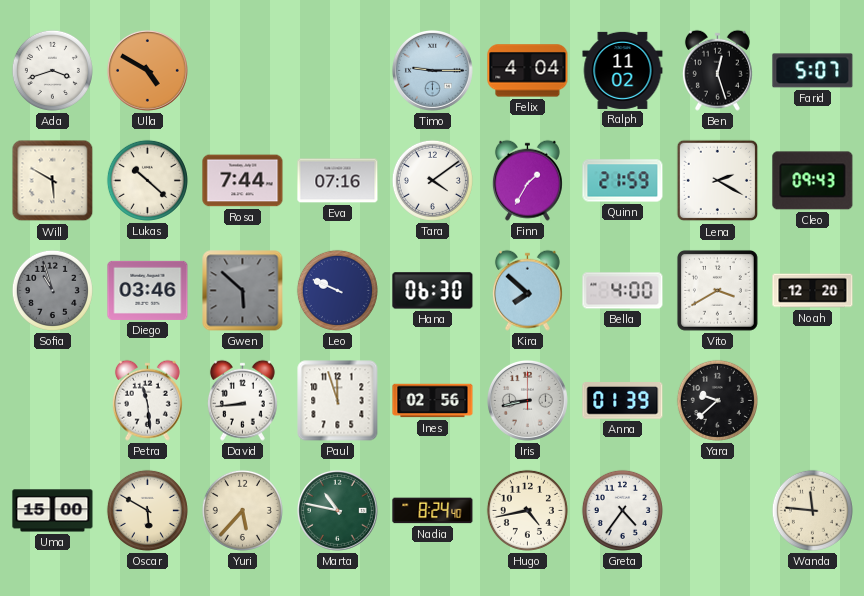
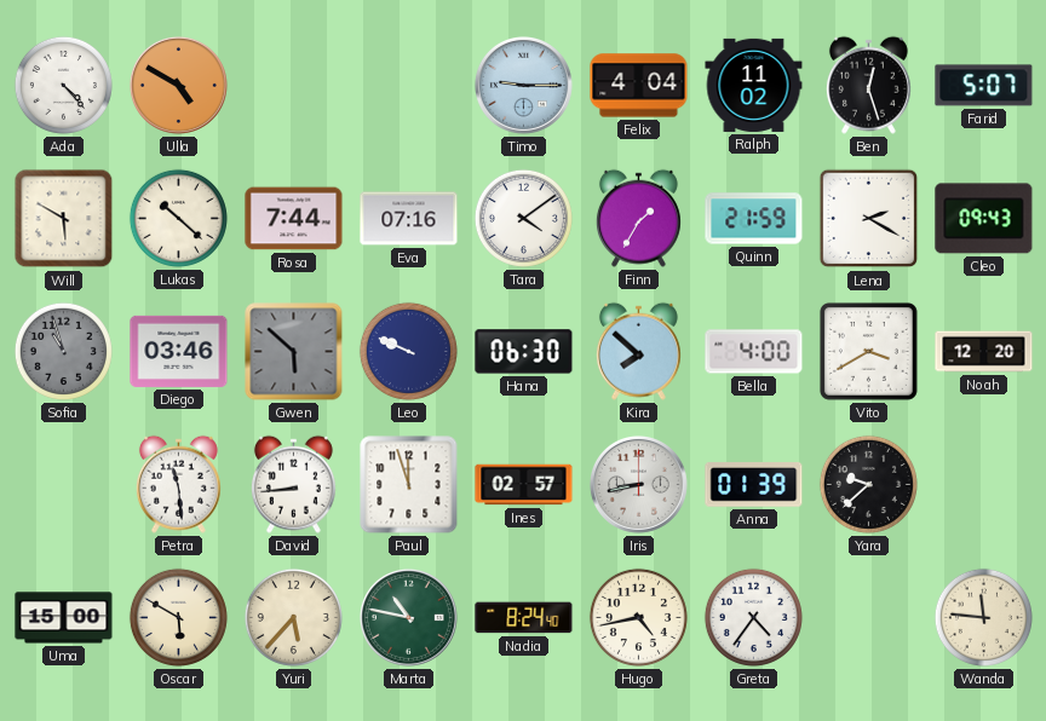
Ada: 3:42 -> 4:23 (63, 85)
Ines: 02:56 -> 02:57 (524, 485)
